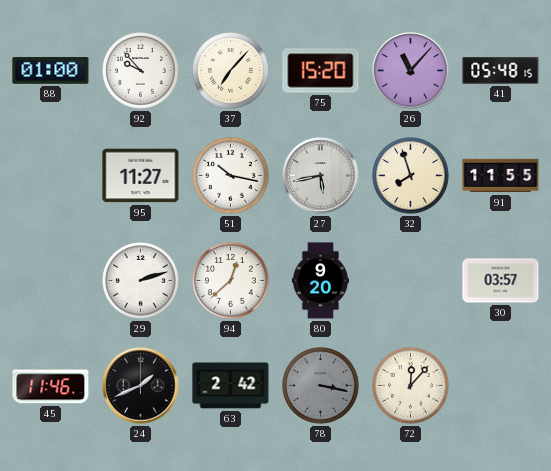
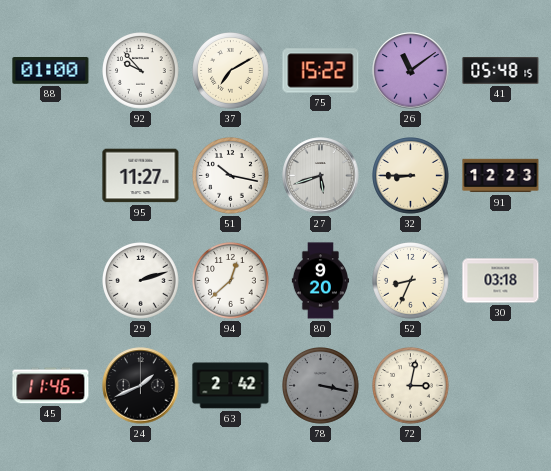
37: 7:07 -> 7:10 (231, 71)
75: 15:20 -> 15:22 (321, 71)
26: 11:07 -> 11:09 (411, 71)
27: 5:43 -> 5:42 (321, 176)
32: 7:57 -> 8:45 (411, 176)
91: 11:55 -> 12:23 (501, 176)
52: none -> 8:34 (411, 281)
30: 03:57 -> 03:18 (501, 281)
72: 12:07 -> 3:02 (411, 386)
